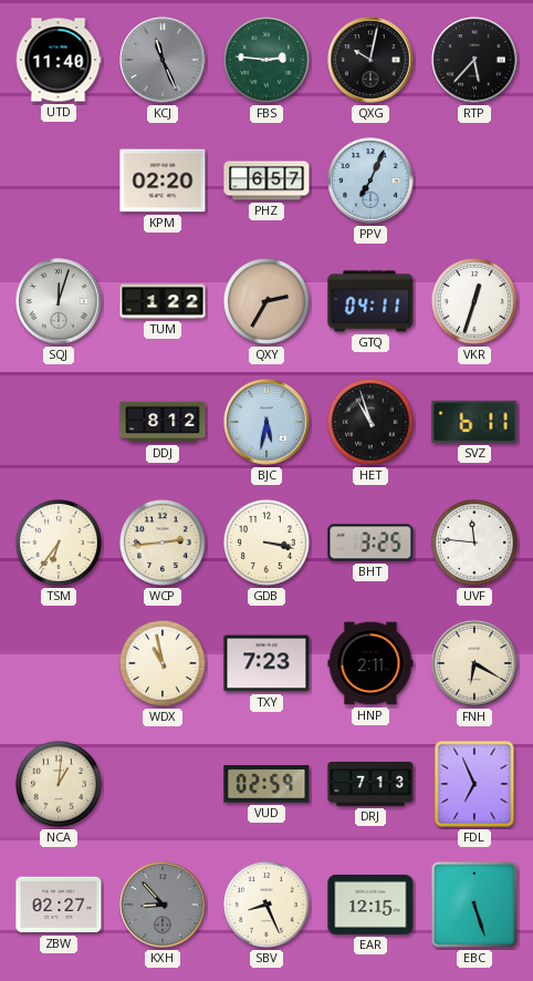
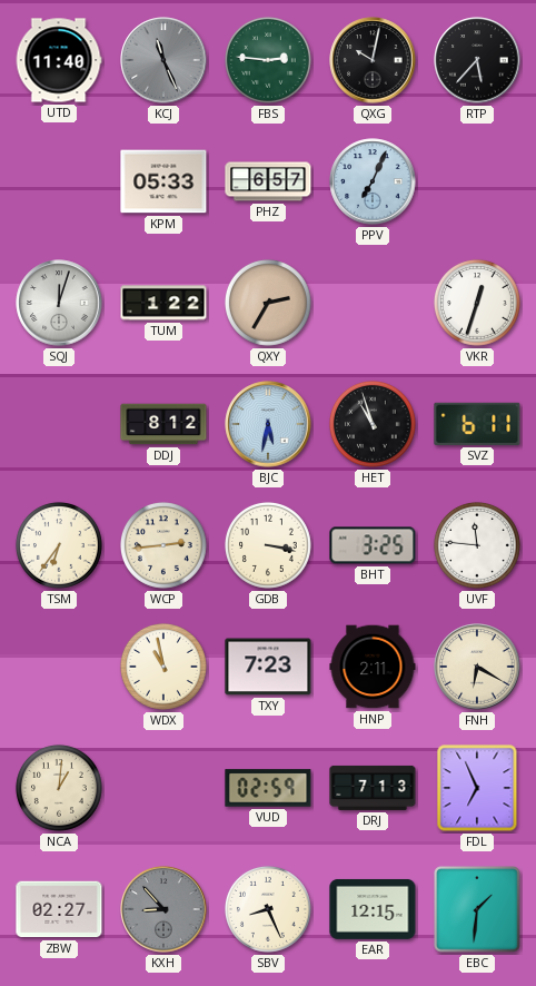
KPM: 02:20 -> 05:33 (163, 181)
GTQ: 04:11 -> none (370, 301)
EBC: 5:27 -> 1:31 (477, 909)
